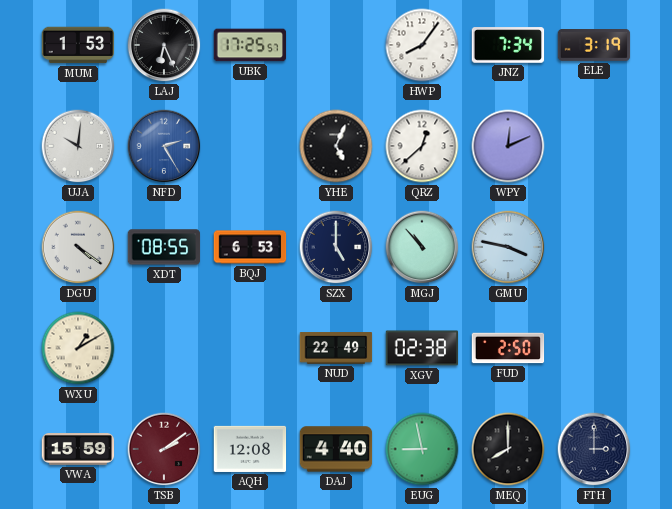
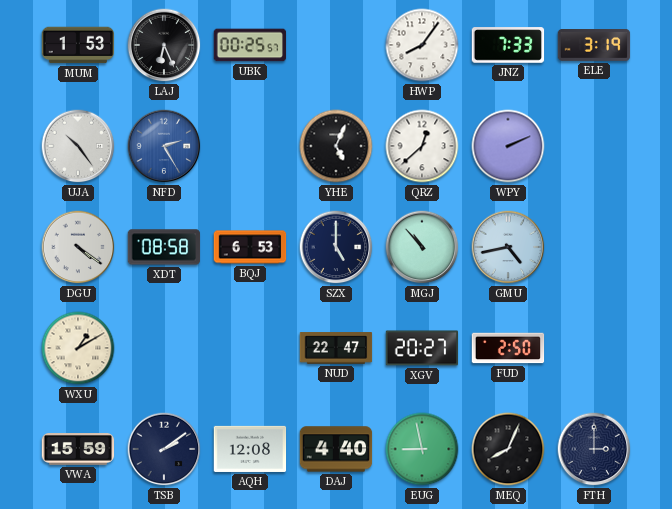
UBK: 17:25 -> 00:25 (250, 45)
JNZ: 7:34 -> 7:33 (508, 45)
UJA: 10:01 -> 10:24 (78, 146)
WPY: 12:11 -> 2:11 (508, 146)
XDT: 08:55 -> 08:58 (164, 247)
GMU: 3:47 -> 4:43 (508, 247)
NUD: 22:49 -> 22:47 (336, 348)
XGV: 02:38 -> 20:27 (422, 348)
TSB dial: burgundy -> navy (164, 449)
MEQ: 8:00 -> 8:04 (508, 449)
